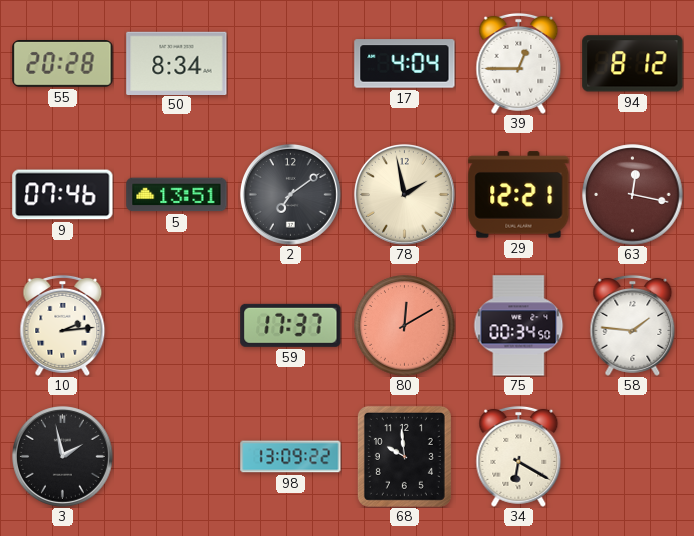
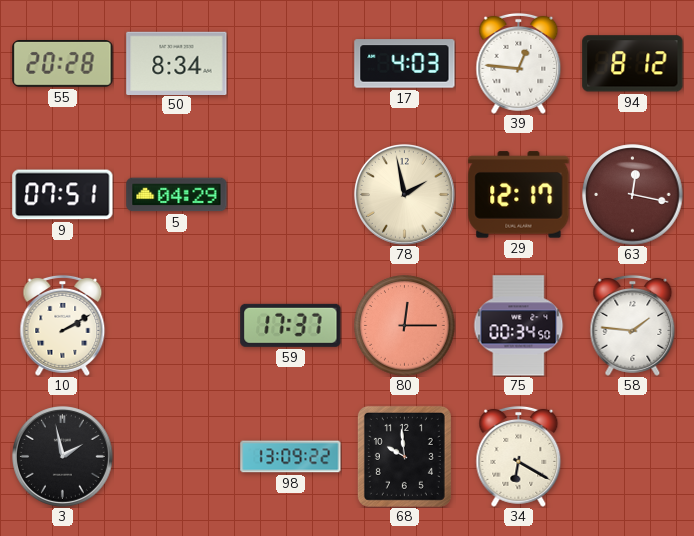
17: 4:04 -> 4:03 (405, 64)
39: 12:45 -> 12:46 (519, 63)
9: 07:46 -> 07:51 (63, 195)
5: 13:51 -> 04:29 (177, 195)
2: 7:09 -> none (290, 194)
29: 12:21 -> 12:17 (519, 195)
10: 2:14 -> 2:10 (63, 325)
80: 12:10 -> 12:15 (405, 326)
